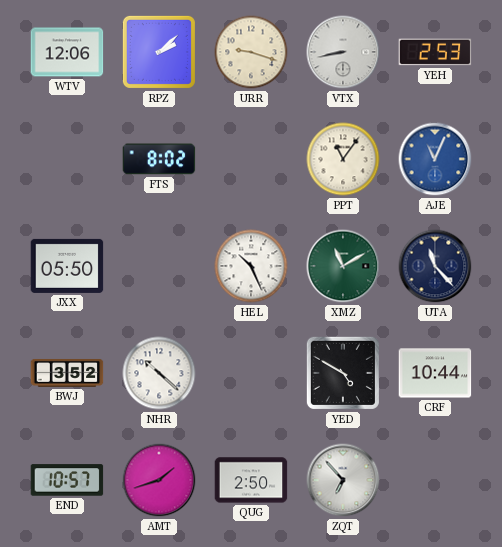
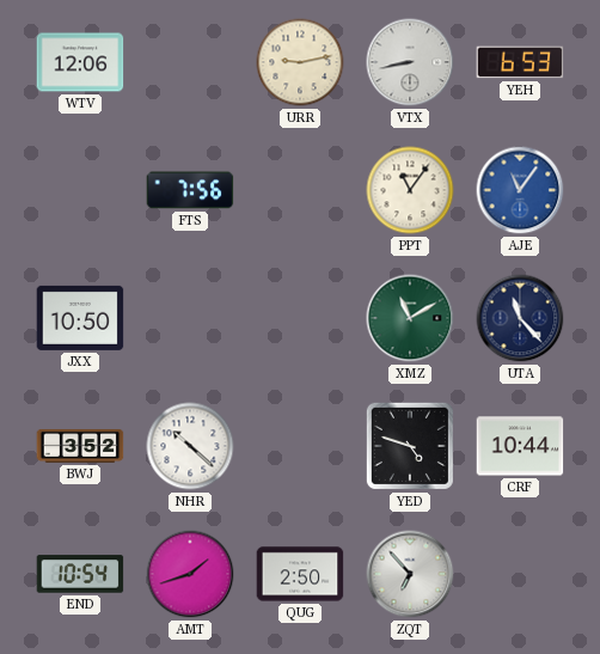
RPZ: 2:08 -> none (159, 52)
URR: 9:18 -> 9:13 (300, 62)
YEH: 2:53 -> 6:53 (520, 62)
FTS: 8:02 -> 7:56 (190, 190)
AJE: 11:04 -> 11:06 (520, 190)
JXX: 05:50 -> 10:50 (80, 318)
HEL: 10:26 -> none (251, 266)
YED: 4:50 -> 4:48 (410, 446)
END: 10:57 -> 10:54 (80, 574)
